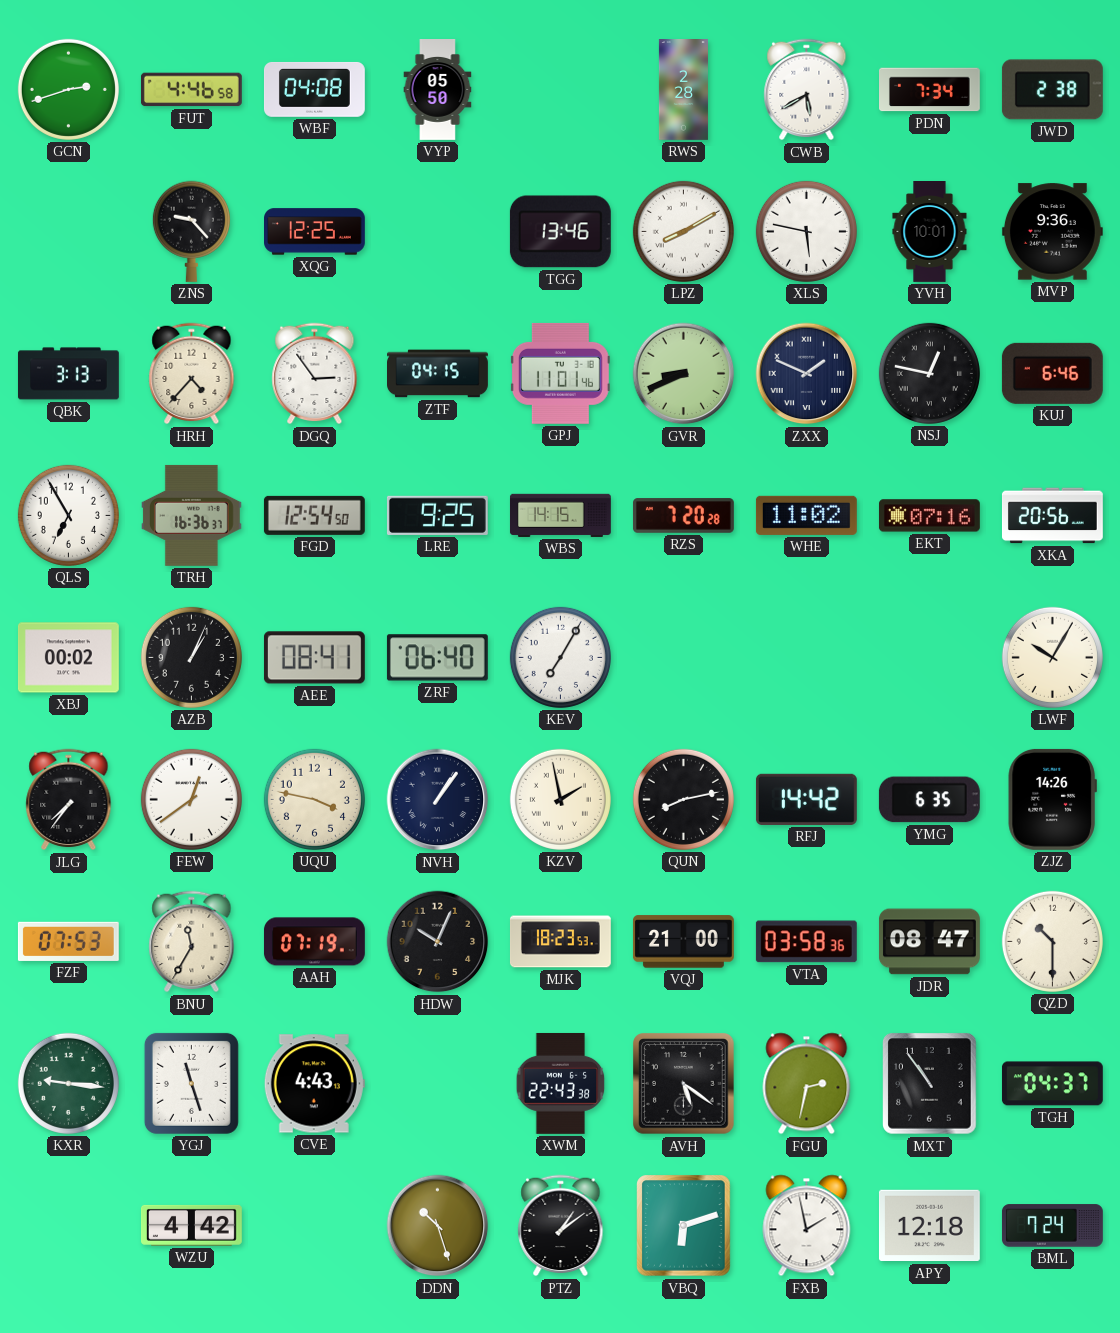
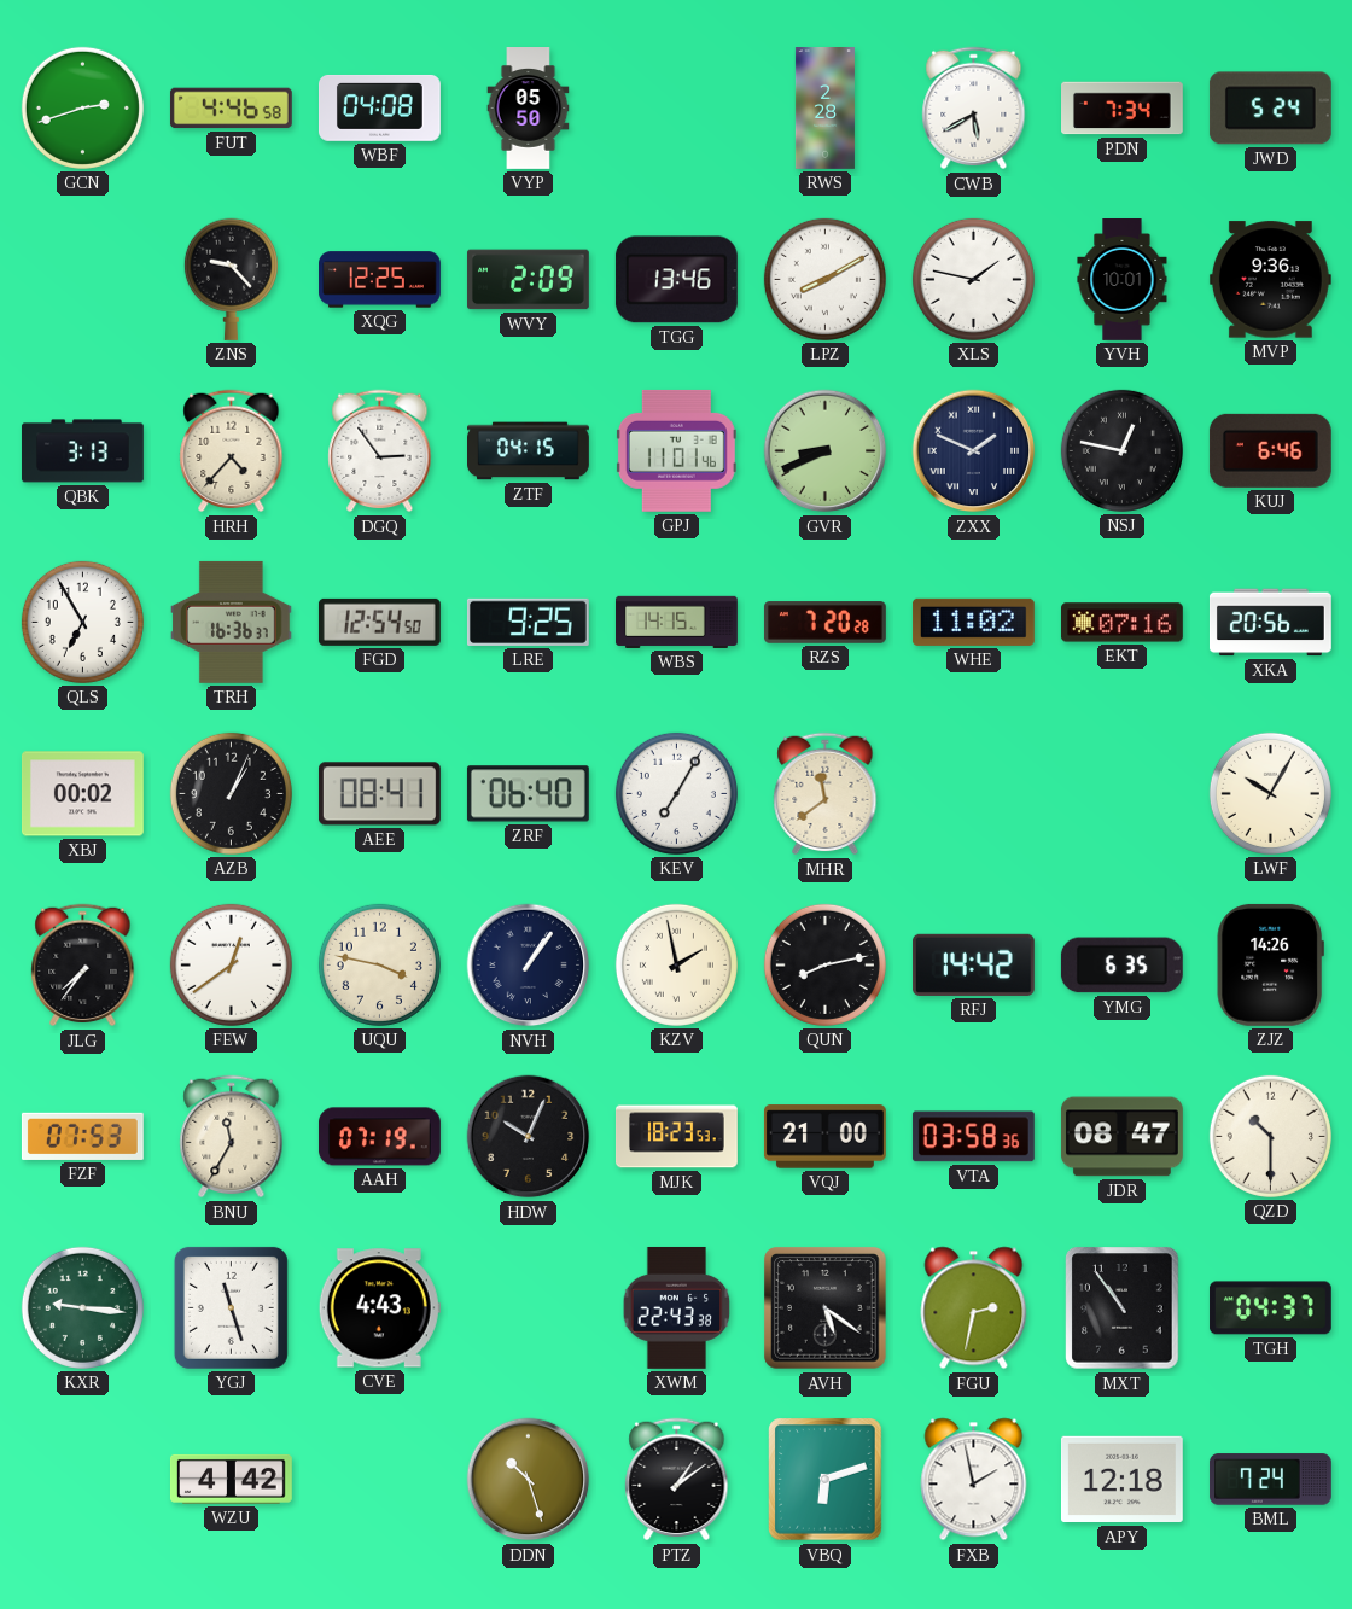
JWD: 2:38 -> 5:24 (1270, 109)
WVY: none -> 2:09 (528, 280)
XLS: 5:47 -> 1:47 (973, 279)
MHR: none -> 11:39 (826, 794)
